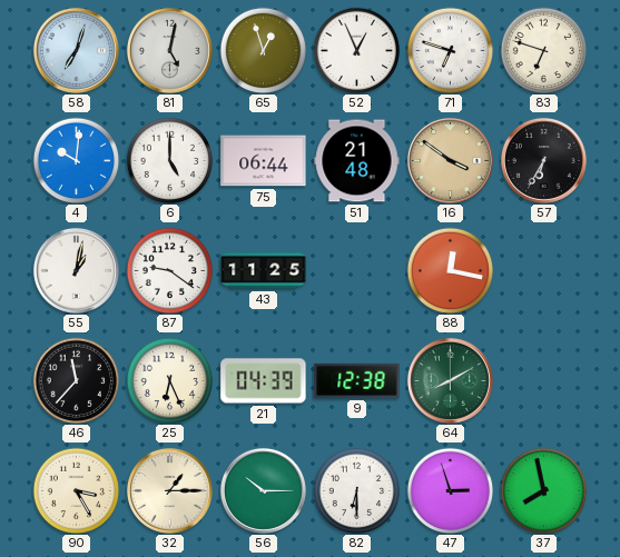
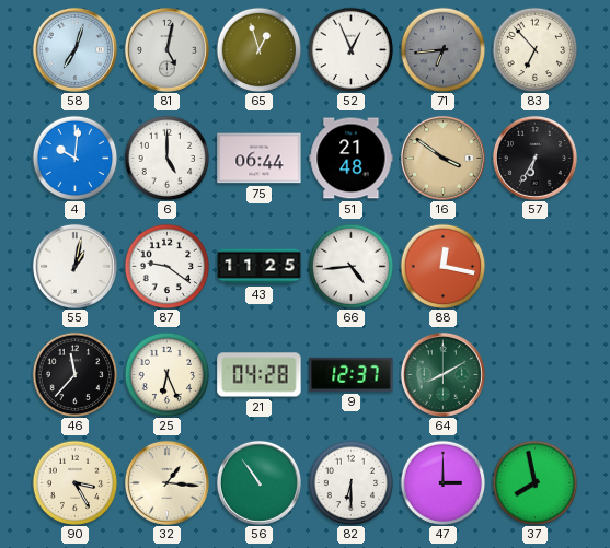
71: 6:48 -> 6:44 (442, 49)
71 dial: white -> grey (442, 49)
83: 6:48 -> 6:53 (534, 49)
66: none -> 4:44 (350, 266)
21: 04:39 -> 04:28 (260, 375)
9: 12:38 -> 12:37 (352, 374)
32: 1:15 -> 1:16 (166, 482)
56: 10:15 -> 10:54 (258, 482)
47: 2:57 -> 3:00 (442, 482)
